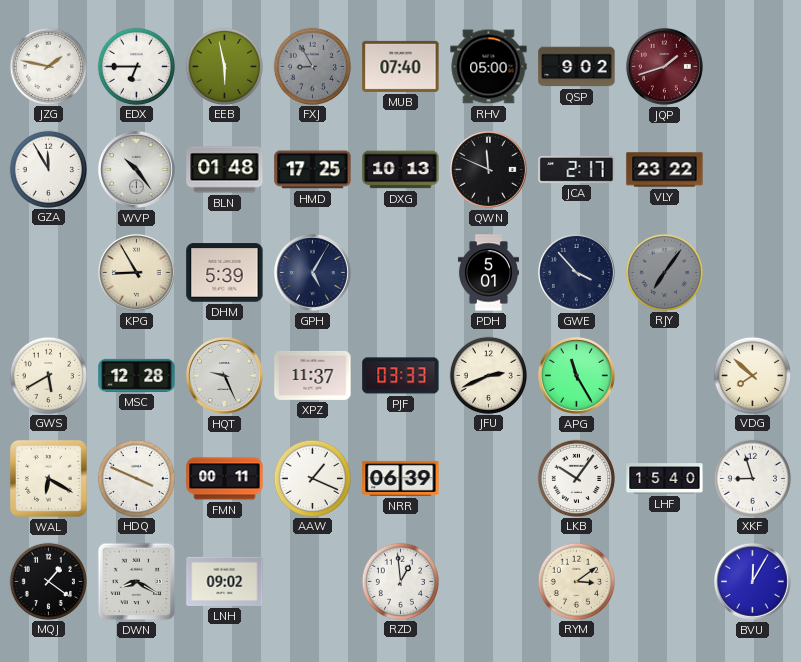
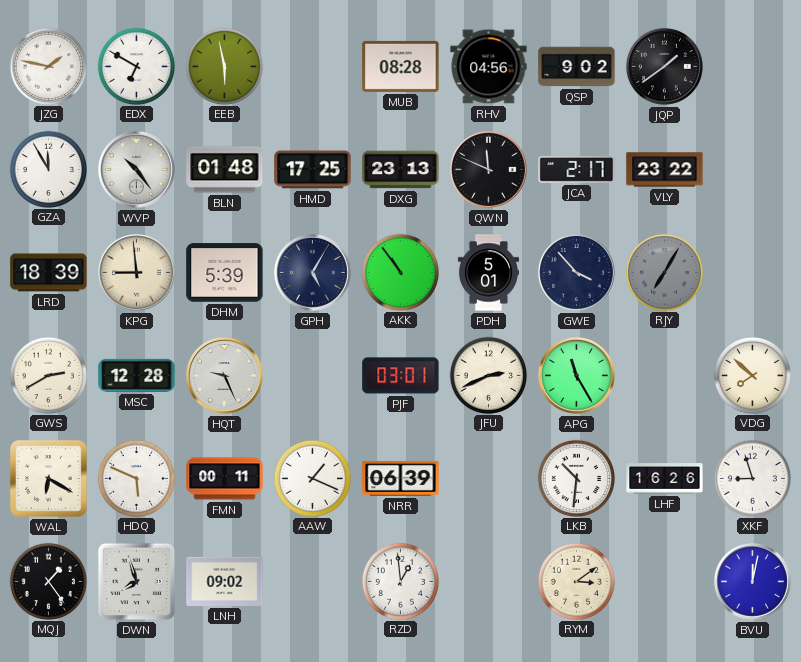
EDX: 6:45 -> 6:50 (136, 66)
FXJ: 8:55 -> none (312, 66)
MUB: 07:40 -> 08:28 (401, 66)
RHV: 05:00 -> 04:56 (489, 67)
JQP: 1:42 -> 1:39 (664, 66)
JQP dial: burgundy -> black (664, 66)
DXG: 10:13 -> 23:13 (401, 170)
LRD: none -> 18:39 (49, 273)
KPG: 8:55 -> 8:59 (136, 272)
AKK: none -> 10:54 (400, 272)
RJY: 7:06 -> 7:05 (664, 272)
GWS: 5:40 -> 2:40 (48, 375)
XPZ: 11:37 -> none (313, 375)
PJF: 03:33 -> 03:01 (401, 376)
HDQ: 3:49 -> 5:49 (136, 478)
LKB: 10:06 -> 10:31 (576, 478)
LHF: 15:40 -> 16:26 (665, 479)
MQJ: 1:21 -> 1:24 (48, 581)
DWN: 8:20 -> 7:57 (137, 582)
BVU: 12:05 -> 12:02 (752, 581)
